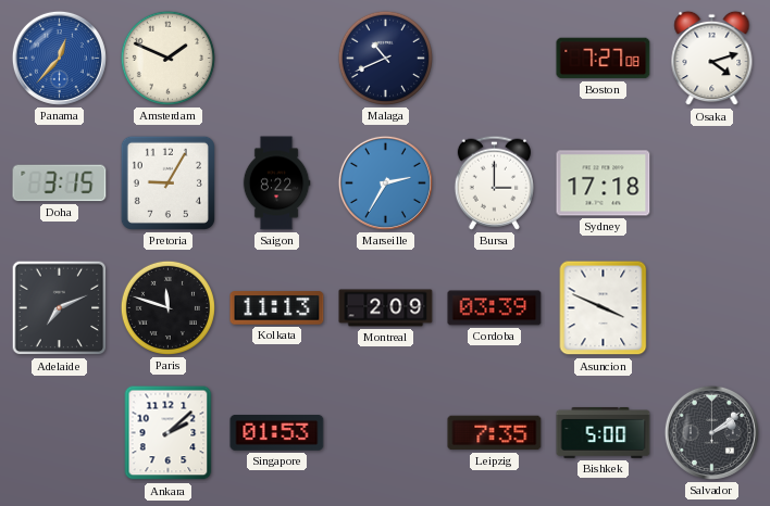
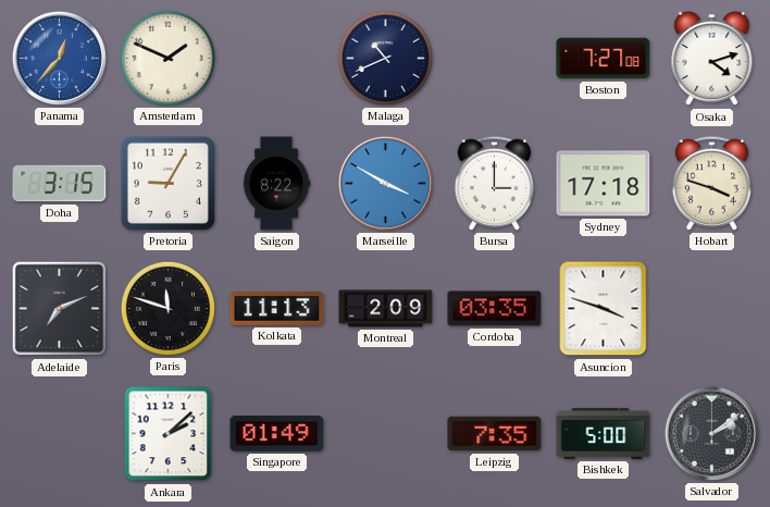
Marseille: 2:35 -> 3:50 (385, 183)
Hobart: none -> 3:48 (711, 183)
Cordoba: 03:39 -> 03:35 (495, 309)
Asuncion: 3:49 -> 3:48 (604, 309)
Singapore: 01:53 -> 01:49 (277, 434)
